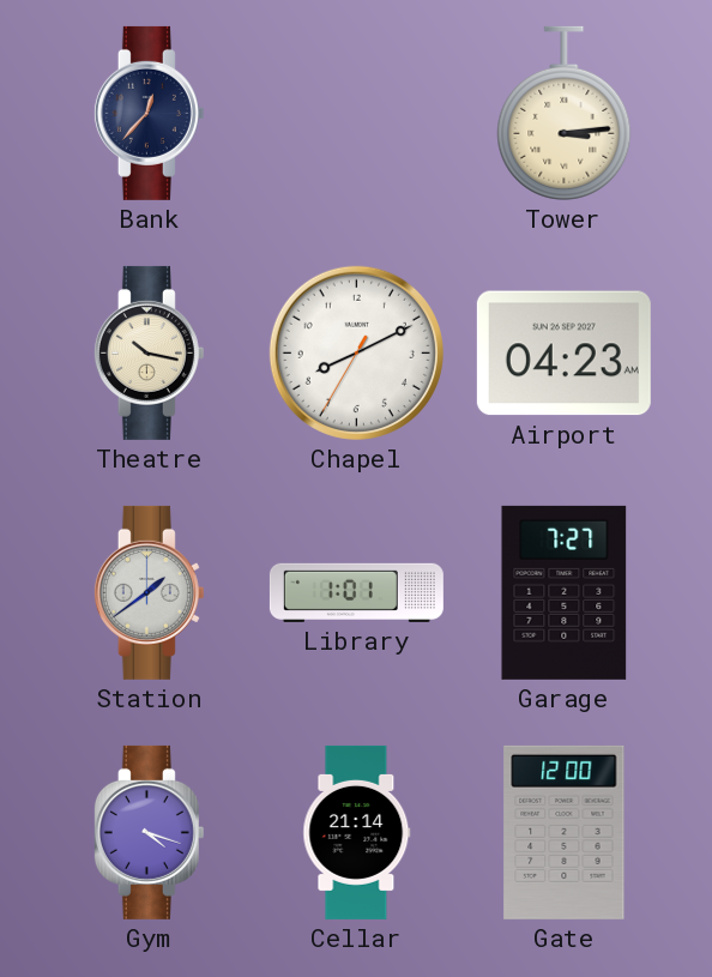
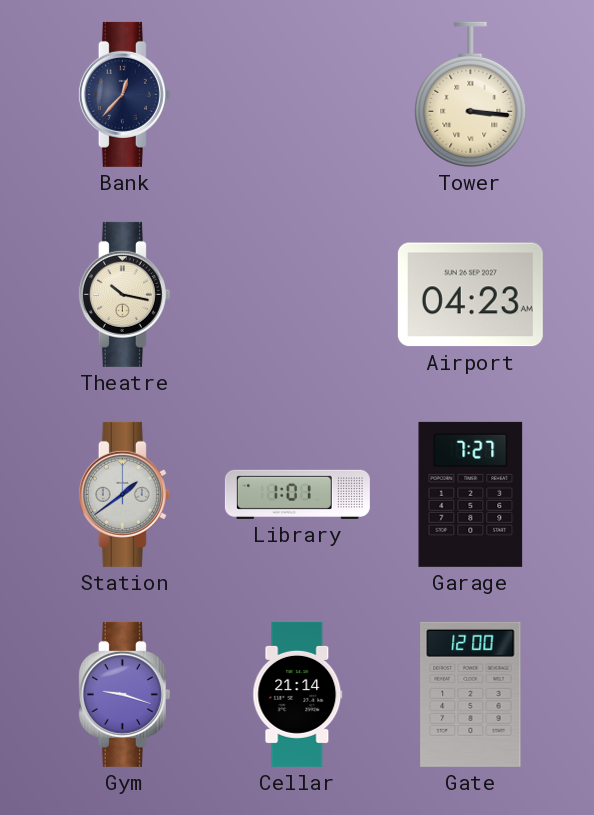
Tower: 3:14 -> 3:16 (471, 94)
Chapel: 8:10 -> none (356, 352)
Gym: 4:18 -> 9:18 (124, 694)
